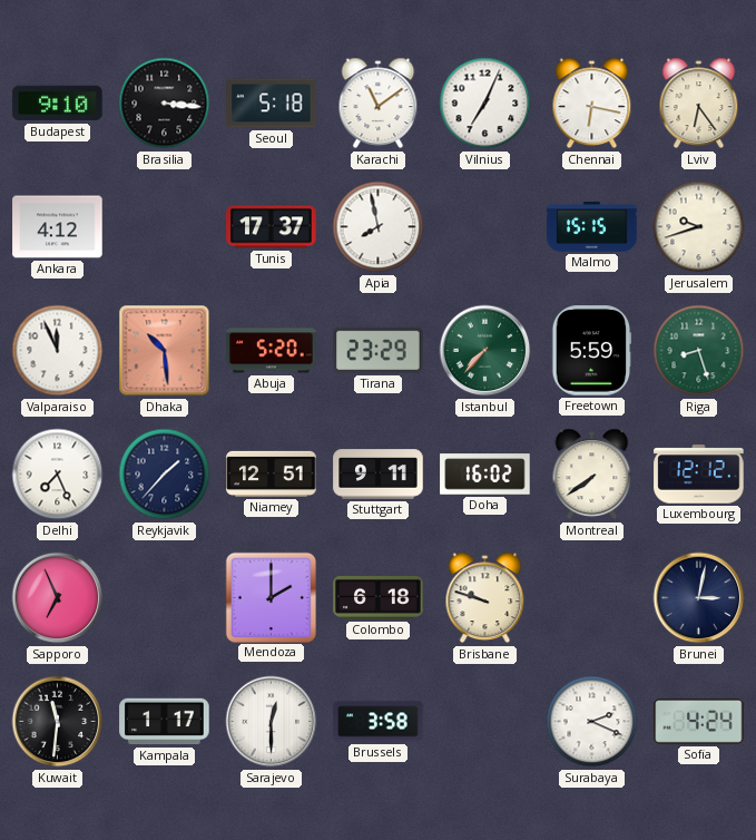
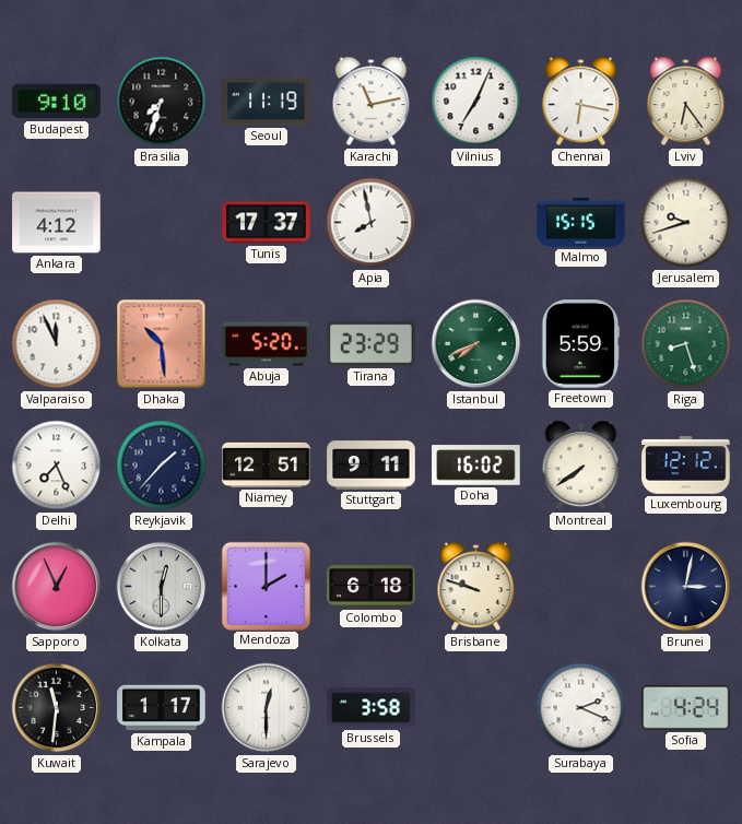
Brasilia: 3:16 -> 7:33 (162, 102)
Seoul: 5:18 -> 11:19 (267, 102)
Karachi: 11:09 -> 11:13 (372, 102)
Istanbul: 7:37 -> 7:41 (476, 344)
Sapporo: 6:56 -> 12:56 (57, 587)
Kolkata: none -> 12:30 (162, 587)
